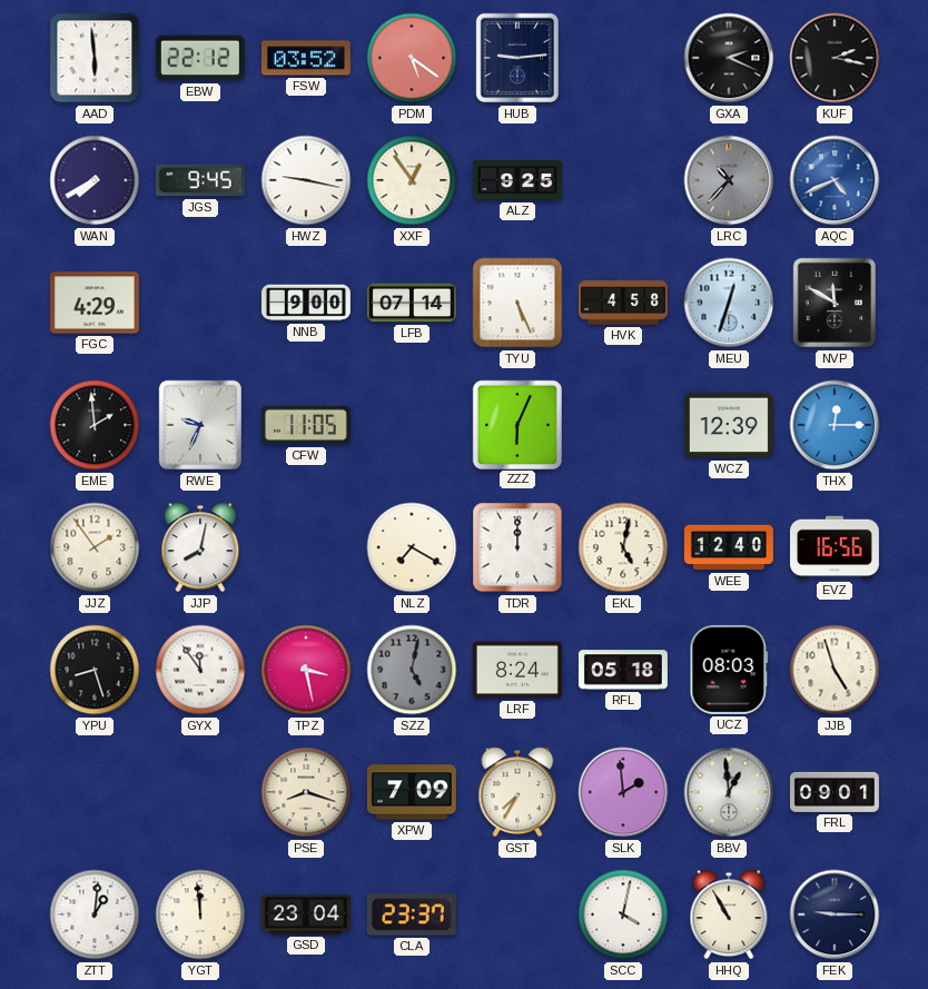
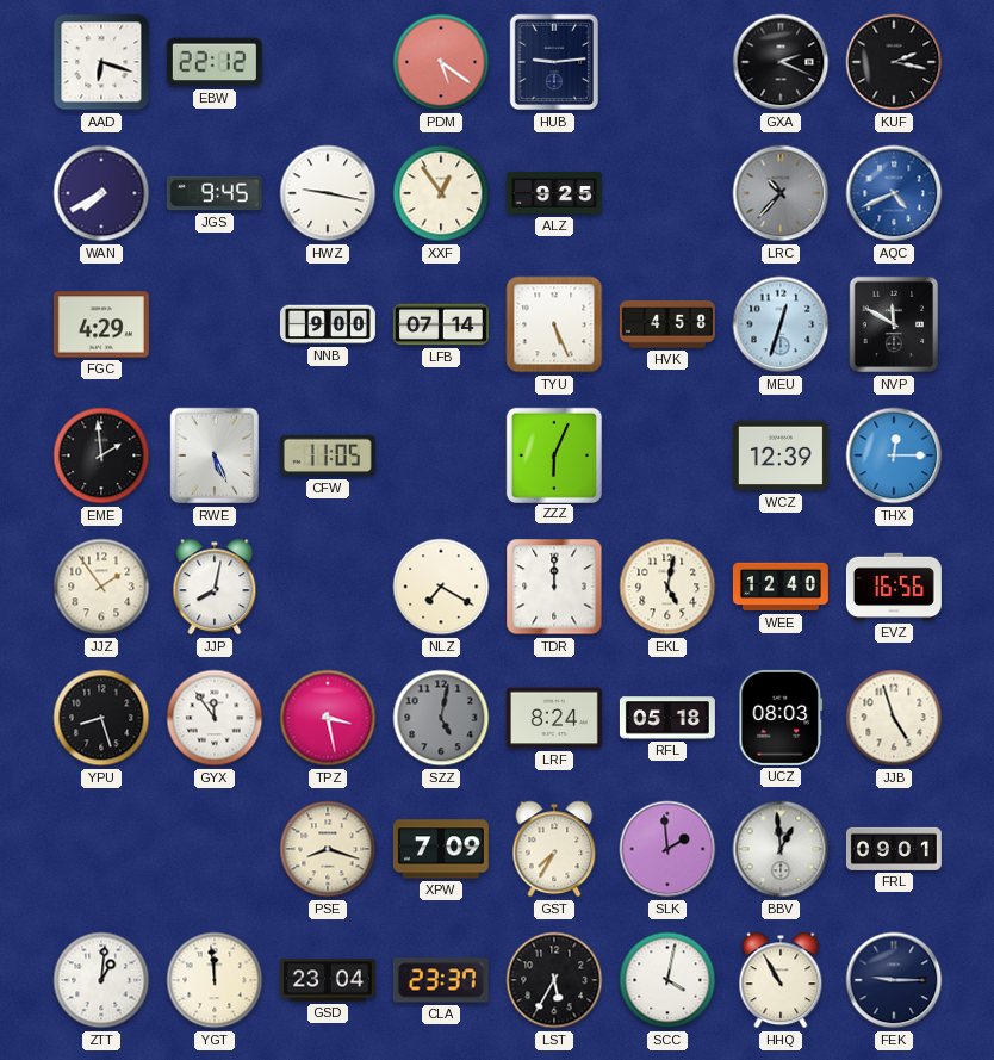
AAD: 5:59 -> 6:18 (101, 62)
FSW: 03:52 -> none (306, 58)
RWE: 9:34 -> 5:26 (215, 455)
LST: none -> 5:35 (554, 980)
